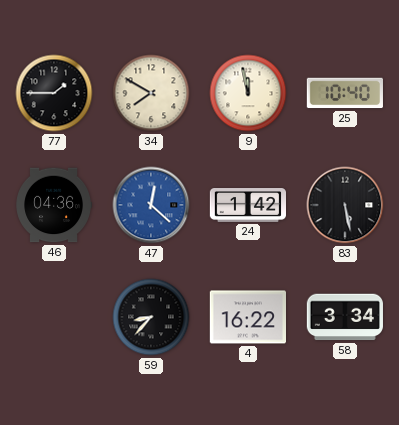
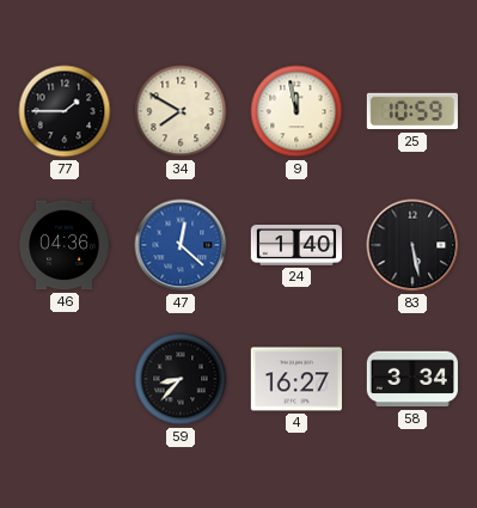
25: 10:40 -> 10:59 (411, 111)
24: 1:42 -> 1:40 (295, 246)
4: 16:22 -> 16:27 (295, 379)
